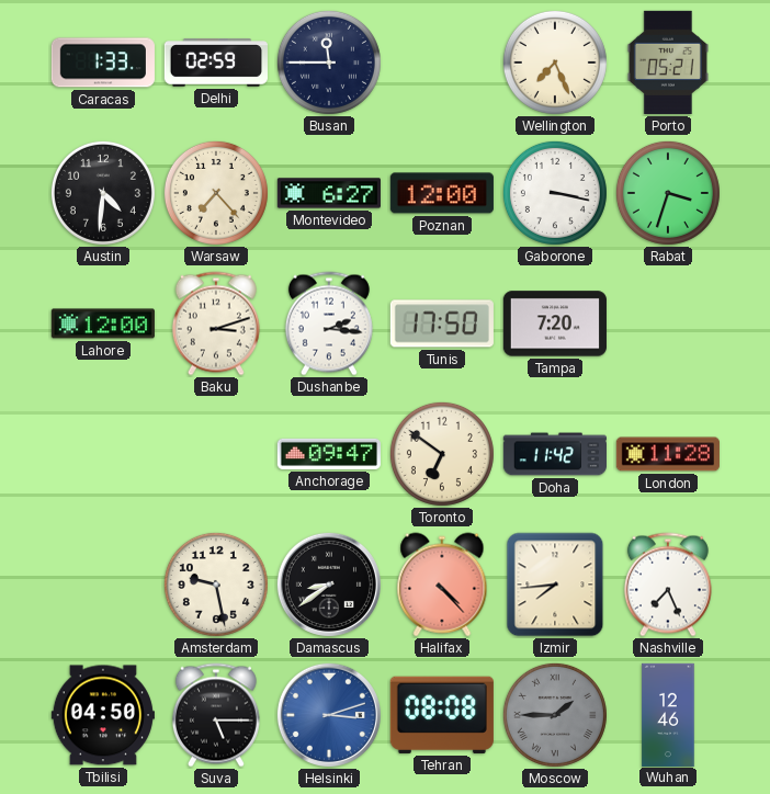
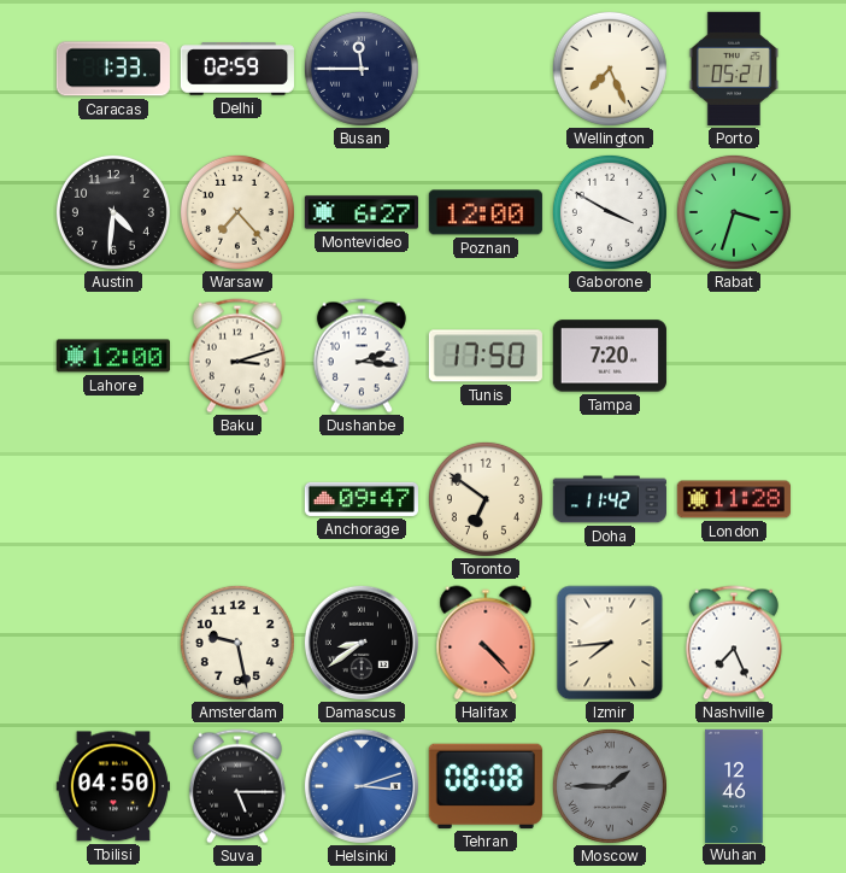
Gaborone: 3:17 -> 3:50 (610, 212)
